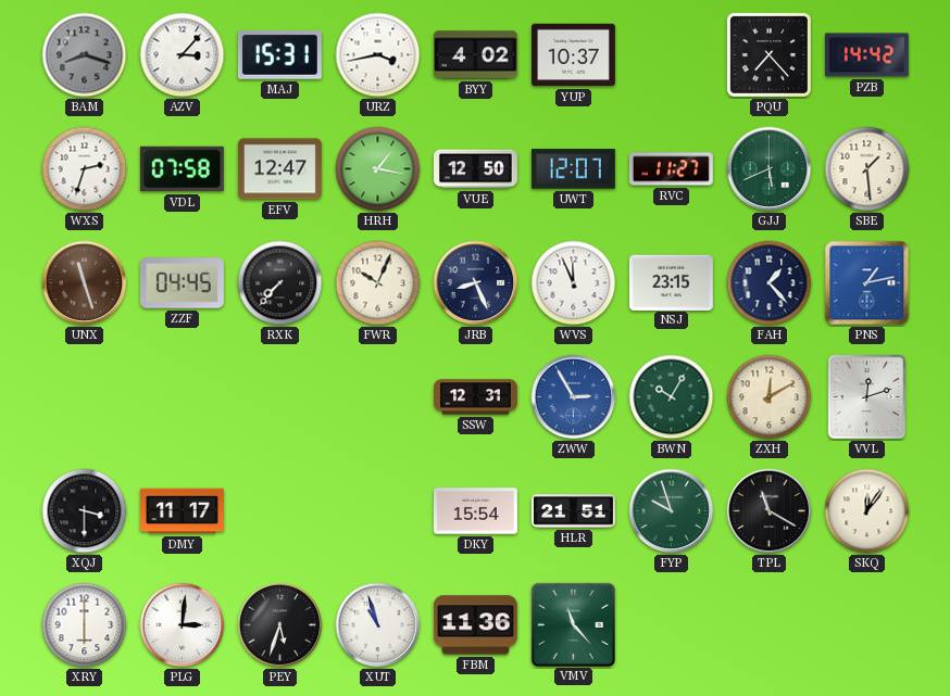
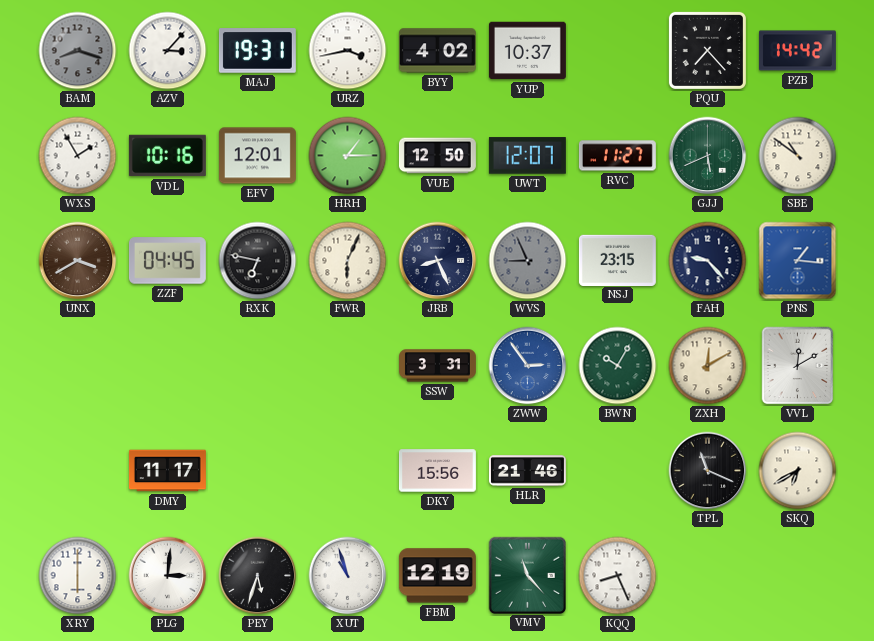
MAJ: 15:31 -> 19:31 (257, 51)
WXS: 2:33 -> 1:55 (78, 156)
VDL: 07:58 -> 10:16 (167, 156)
EFV: 12:47 -> 12:01 (257, 156)
HRH: 1:17 -> 1:15 (348, 156)
SBE: 1:29 -> 10:51 (798, 156)
UNX: 11:27 -> 3:40 (78, 261)
RXK: 7:37 -> 6:47 (258, 261)
FWR: 10:04 -> 6:04 (348, 261)
WVS: 11:56 -> 8:56 (528, 261)
WVS dial: white -> grey (528, 261)
FAH: 1:23 -> 9:23 (708, 261)
PNS: 1:13 -> 1:16 (798, 261)
SSW: 12:31 -> 3:31 (438, 366)
ZWW: 2:55 -> 2:54 (528, 366)
VVL: 12:12 -> 12:10 (798, 366)
XQJ: 3:30 -> none (85, 511)
DKY: 15:54 -> 15:56 (437, 471)
HLR: 21:51 -> 21:46 (527, 471)
FYP: 9:57 -> none (672, 511)
TPL: 11:20 -> 11:19 (708, 471)
SKQ: 12:06 -> 6:40 (798, 471)
FBM: 11:36 -> 12:19 (437, 576)
KQQ: none -> 8:26 (618, 576)
